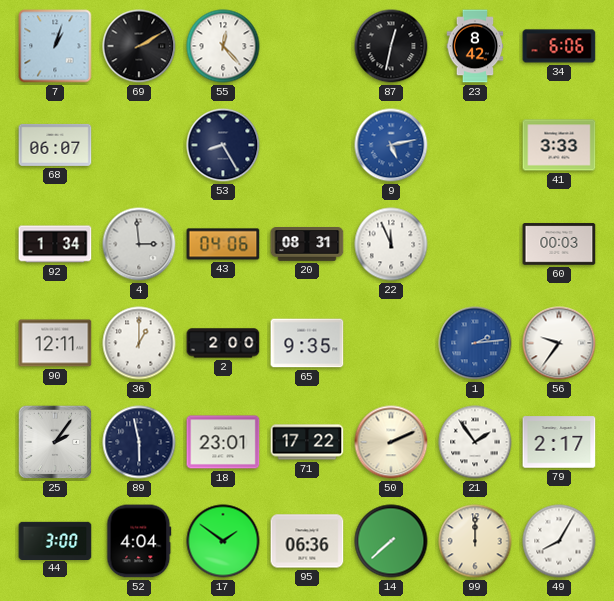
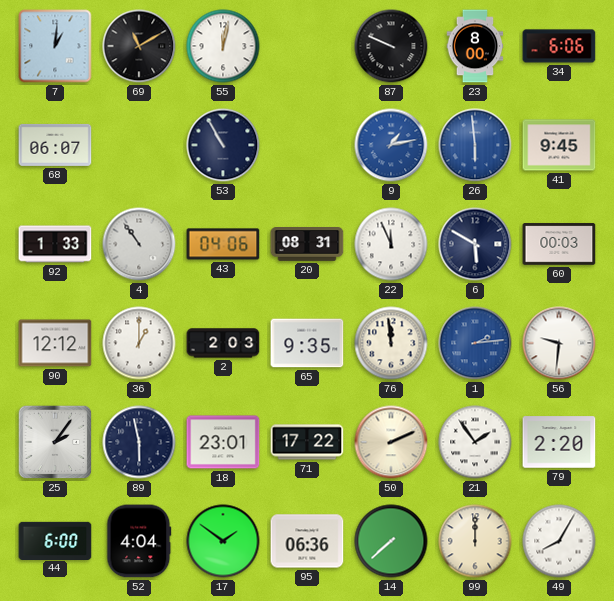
7: 1:03 -> 1:01 (55, 46)
69: 2:10 -> 11:10 (139, 46)
55: 12:23 -> 12:02 (223, 46)
87: 12:32 -> 9:49 (391, 46)
23: 8:42 -> 8:00 (475, 46)
53: 8:25 -> 10:55 (223, 145)
9: 5:13 -> 1:13 (391, 145)
26: none -> 5:59 (475, 145)
41: 3:33 -> 9:45 (559, 145)
92: 1:34 -> 1:33 (55, 244)
4: 2:59 -> 10:54 (139, 244)
6: none -> 5:50 (475, 244)
90: 12:11 -> 12:12 (55, 343)
2: 2:00 -> 2:03 (223, 343)
76: none -> 11:59 (391, 343)
56: 9:36 -> 9:31 (559, 343)
79: 2:17 -> 2:20 (559, 442)
44: 3:00 -> 6:00 (55, 540)
